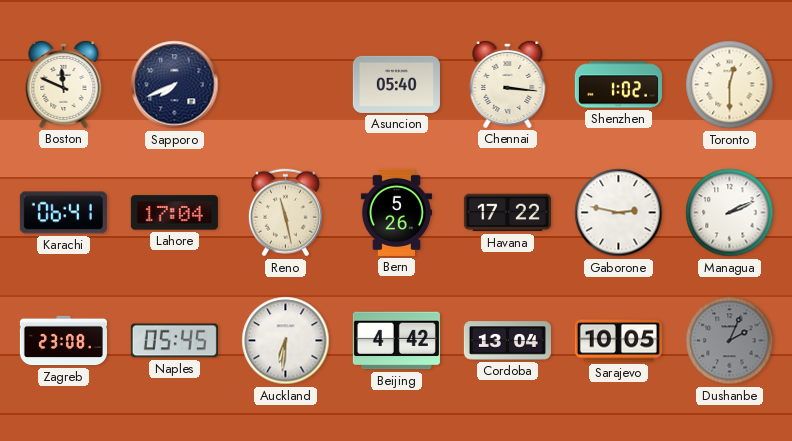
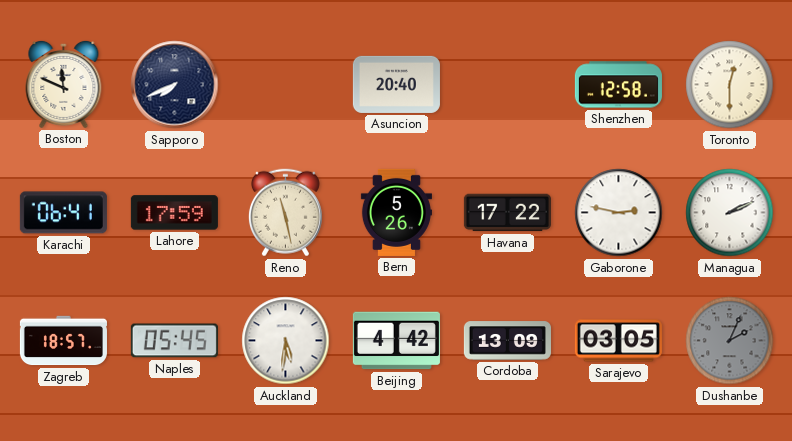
Asuncion: 05:40 -> 20:40 (396, 84)
Chennai: 3:16 -> none (508, 84)
Shenzhen: 1:02 -> 12:58 (618, 85)
Lahore: 17:04 -> 17:59 (174, 213)
Zagreb: 23:08 -> 18:57 (63, 341)
Auckland: 6:31 -> 5:31 (286, 341)
Cordoba: 13:04 -> 13:09 (507, 341)
Sarajevo: 10:05 -> 03:05 (618, 341)
